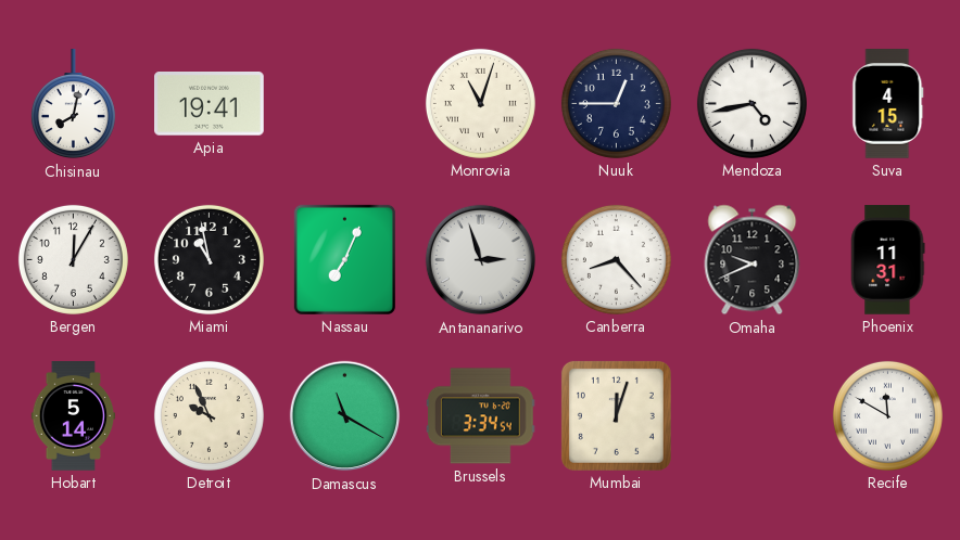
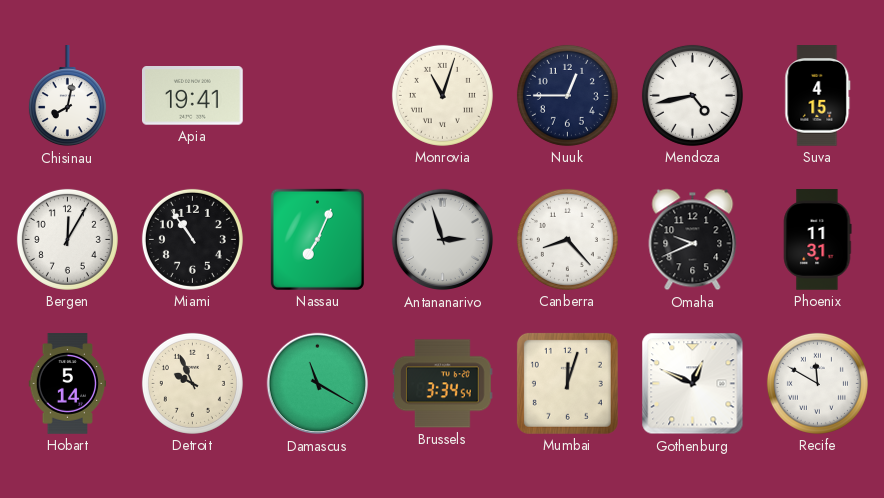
Miami: 10:58 -> 10:54 (192, 239)
Gothenburg: none -> 12:49 (693, 384)
